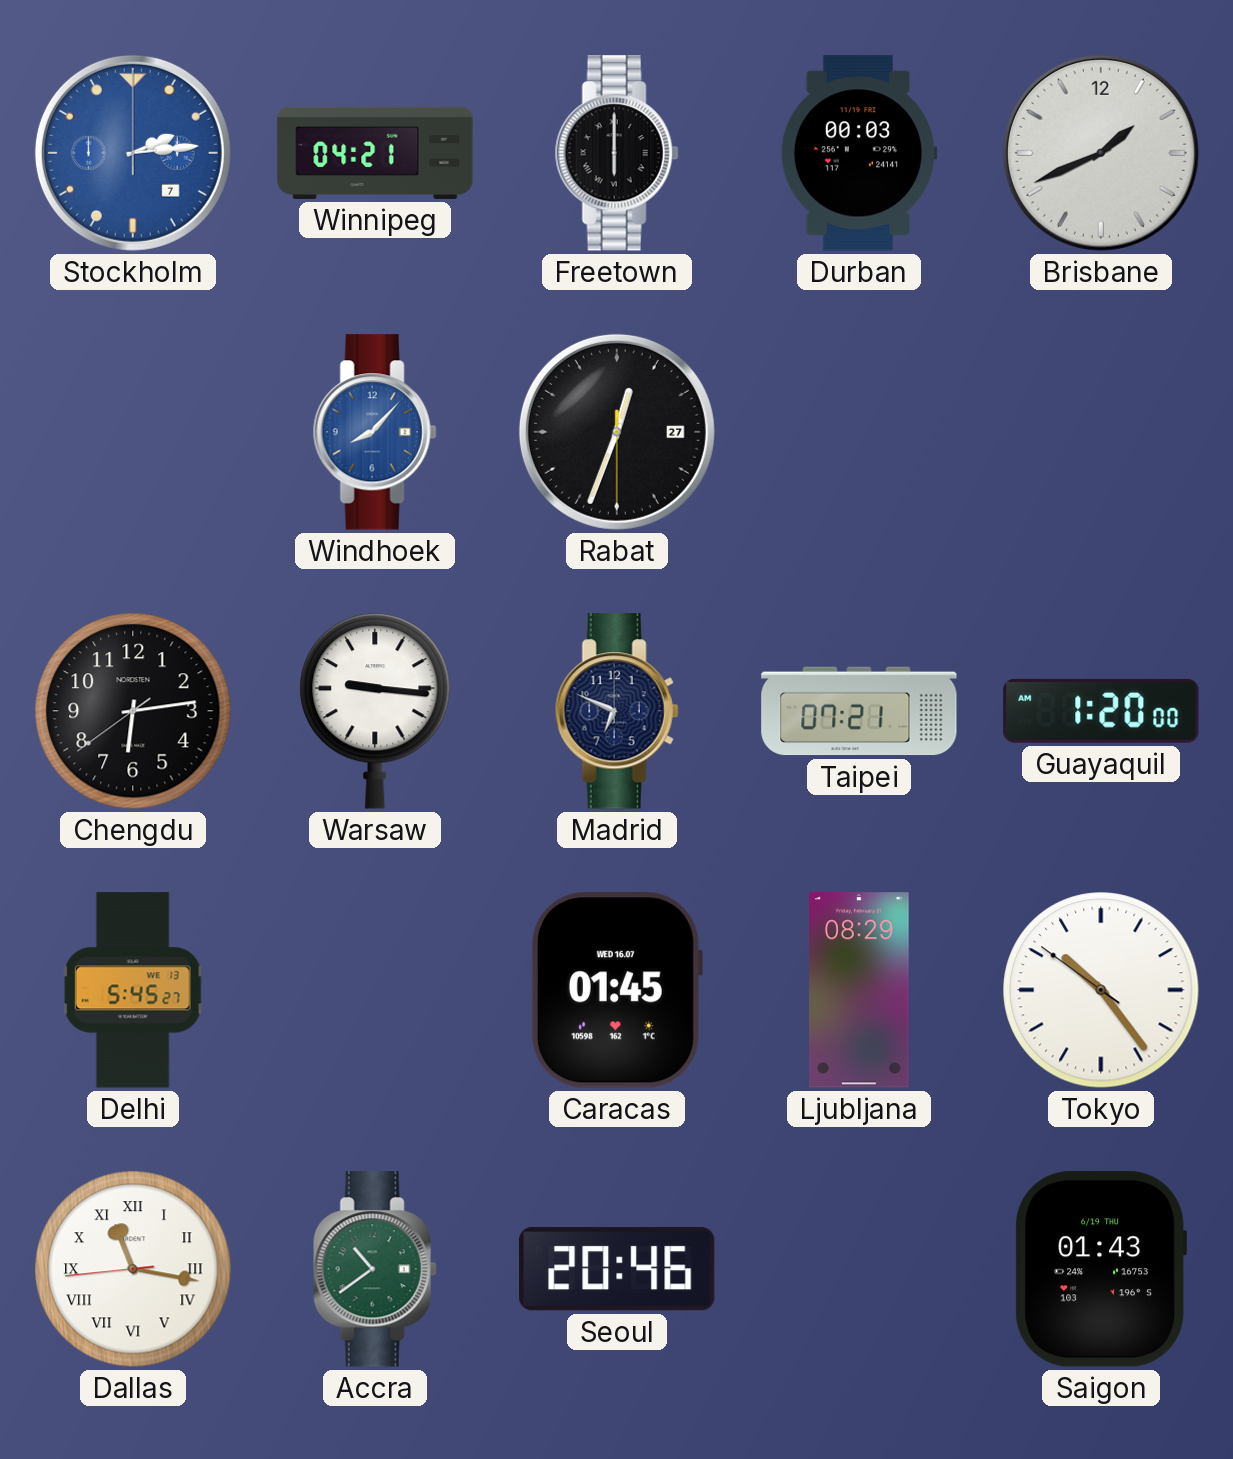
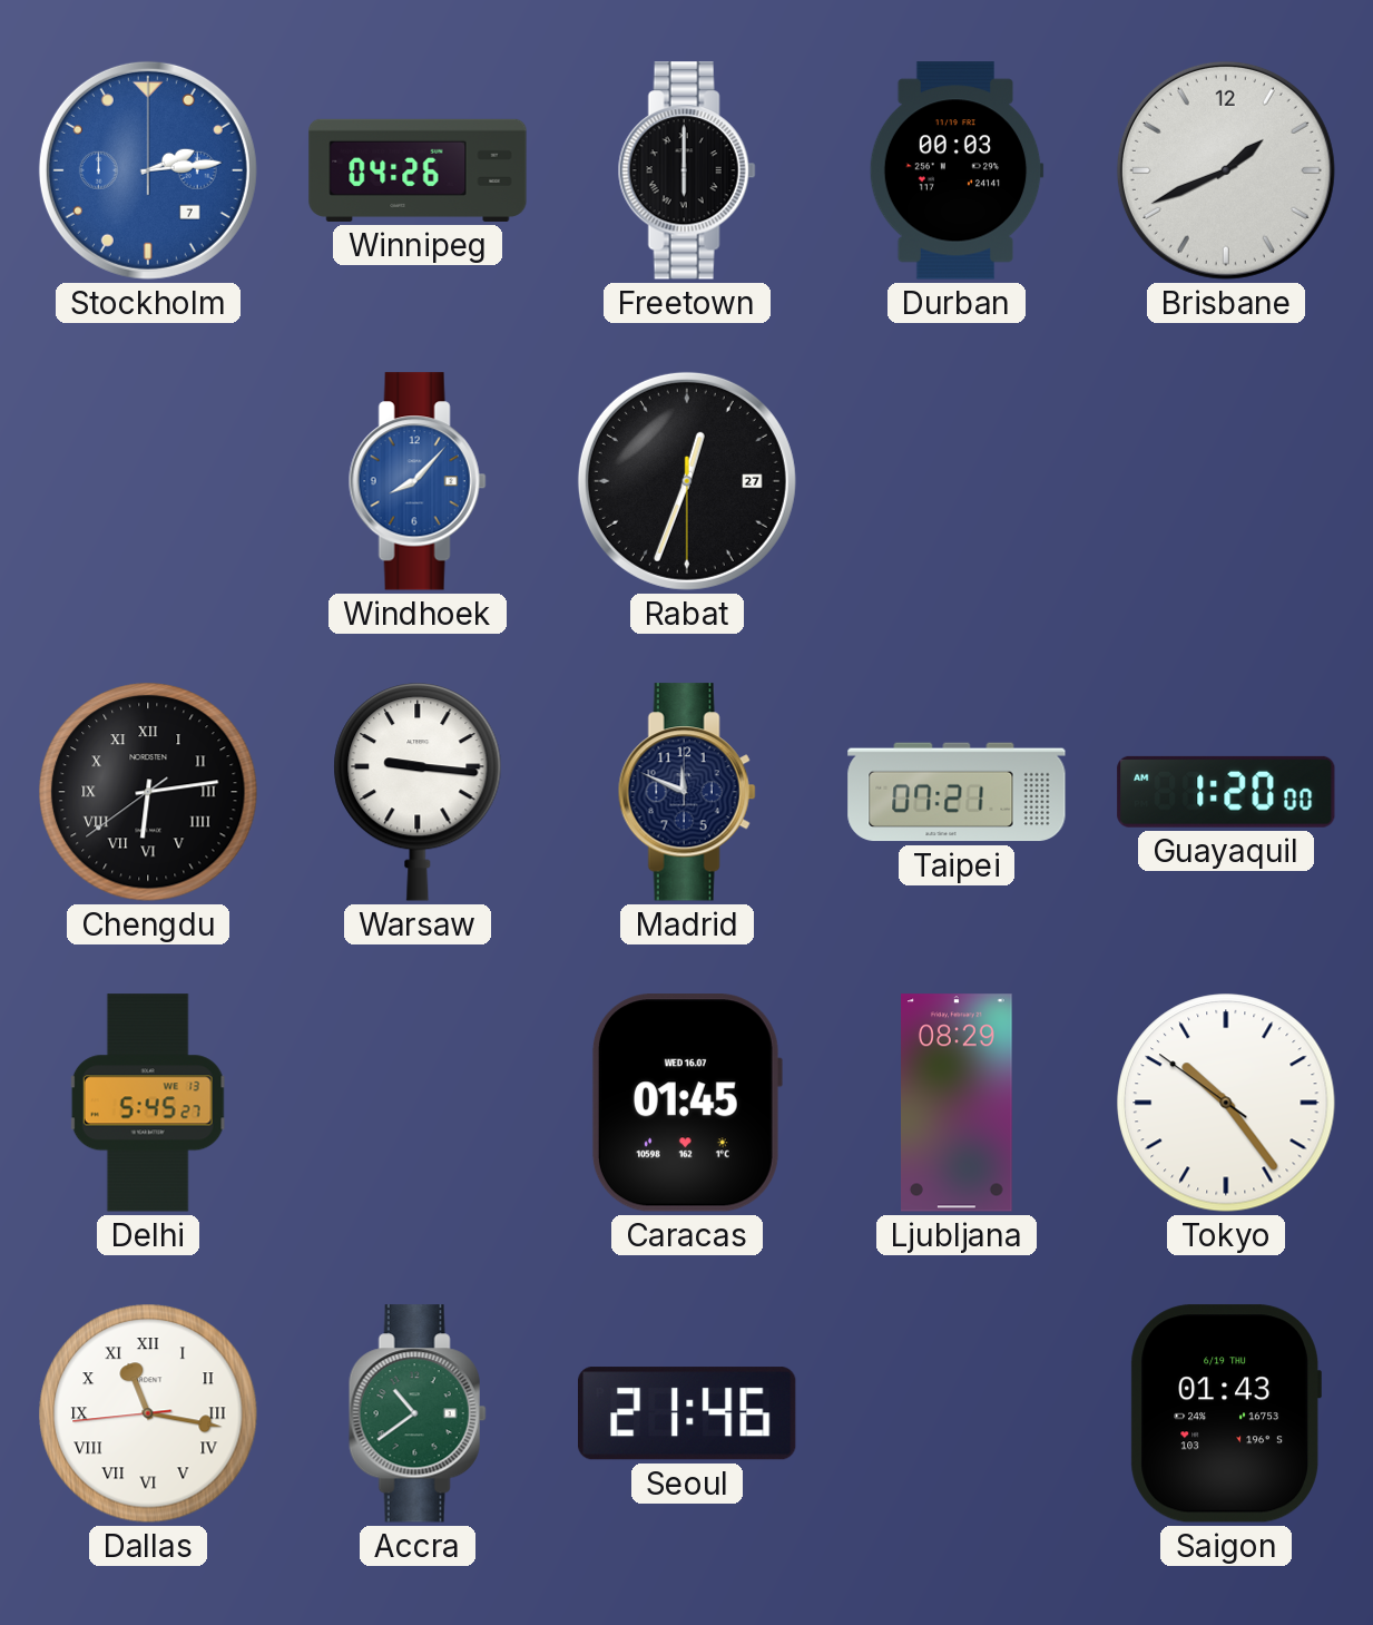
Winnipeg: 04:21 -> 04:26 (418, 170)
Chengdu numerals: Arabic -> Roman (148, 792)
Madrid: 6:49 -> 11:49 (687, 792)
Seoul: 20:46 -> 21:46 (688, 1413)
